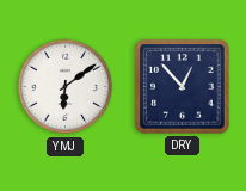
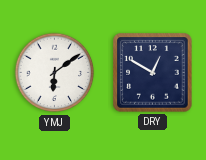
DRY: 12:53 -> 12:50 (153, 73)
